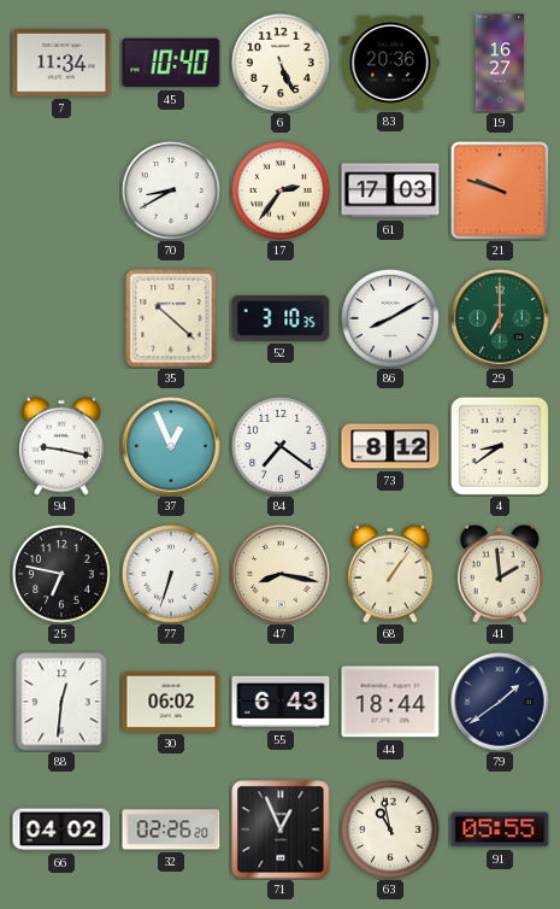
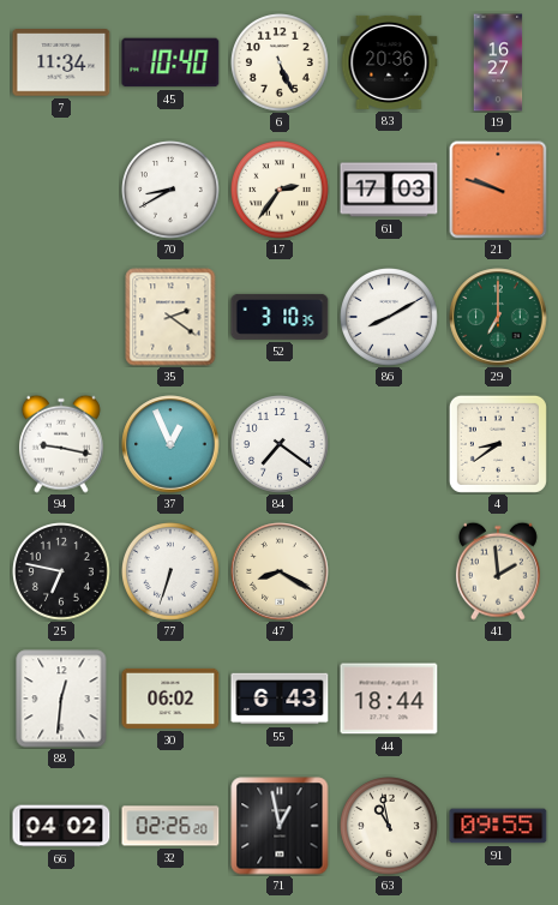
35: 10:22 -> 2:21 (170, 317)
73: 8:12 -> none (390, 446)
47: 8:17 -> 8:20 (280, 571)
68: 1:06 -> none (390, 574)
79: 1:39 -> none (500, 702)
71: 12:56 -> 12:58 (280, 826)
91: 05:55 -> 09:55 (498, 826)
